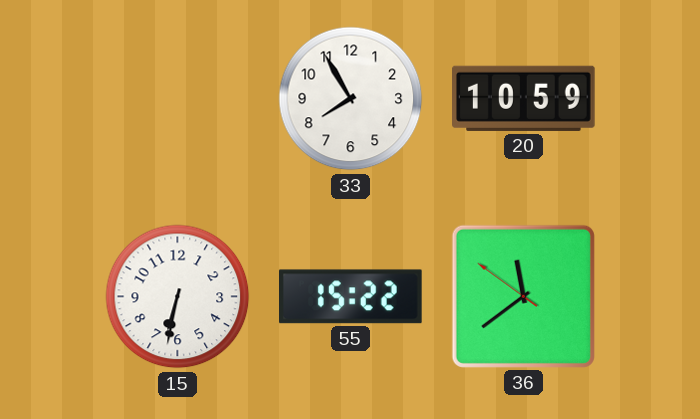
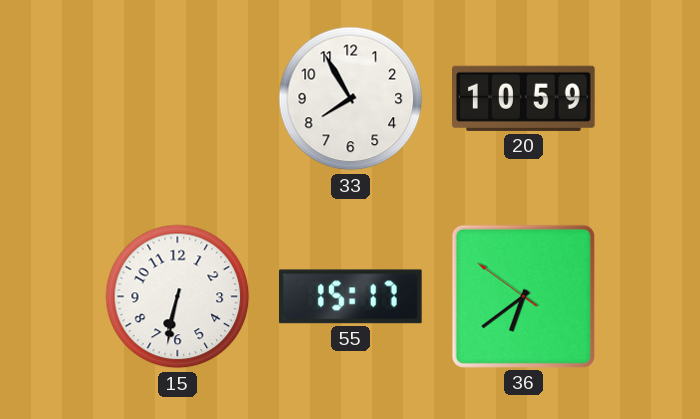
55: 15:22 -> 15:17 (351, 297)
36: 11:38 -> 6:38 (523, 296)
